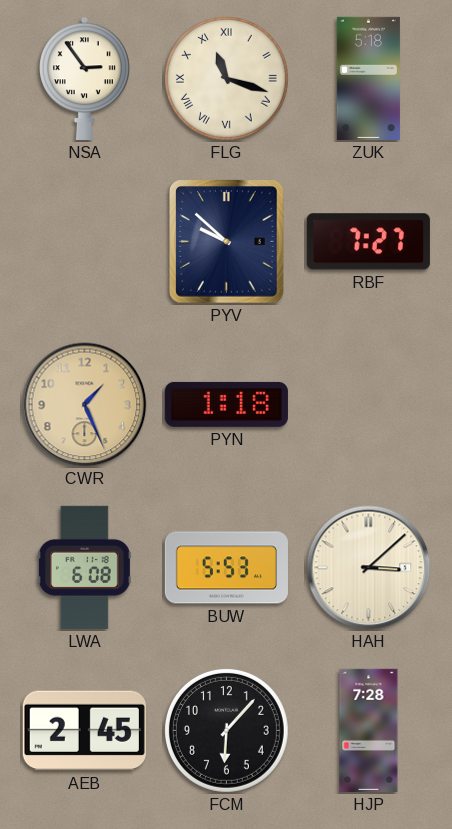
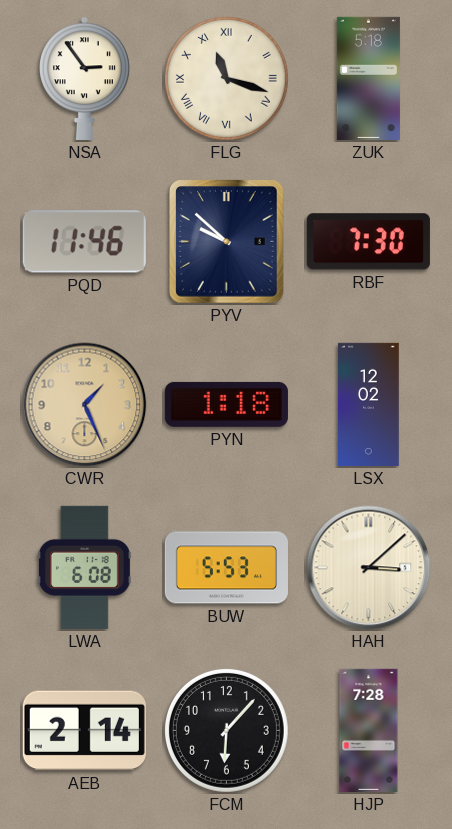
PQD: none -> 11:46 (84, 242)
RBF: 7:27 -> 7:30 (368, 242)
LSX: none -> 12:02 (369, 404)
AEB: 2:45 -> 2:14 (84, 731)
